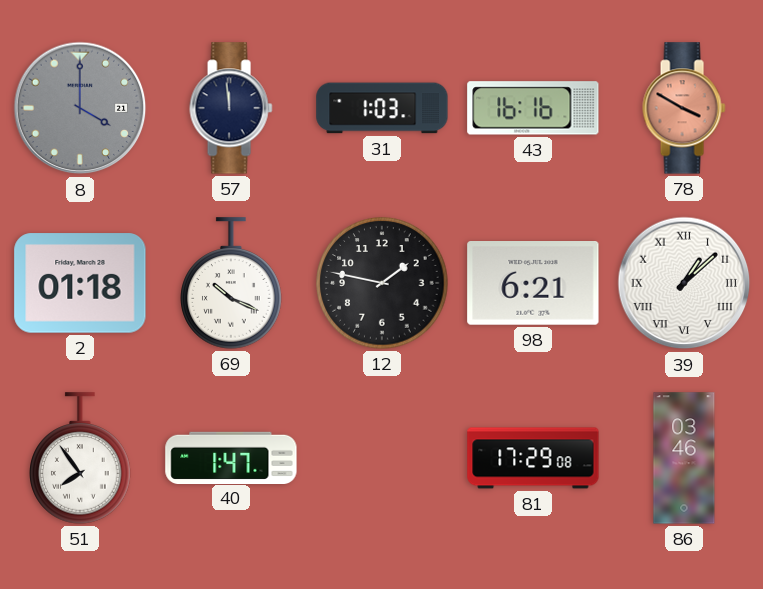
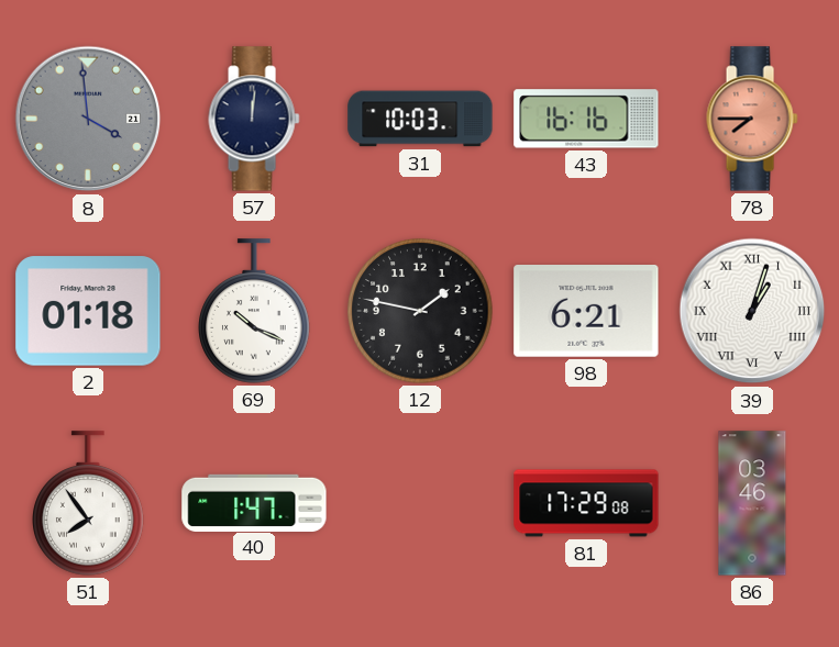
8: 4:00 -> 3:59 (88, 119)
57: 11:59 -> 12:01 (254, 119)
31: 1:03 -> 10:03 (420, 119)
78: 3:50 -> 7:45 (752, 119)
39: 1:08 -> 1:03 (752, 311)
